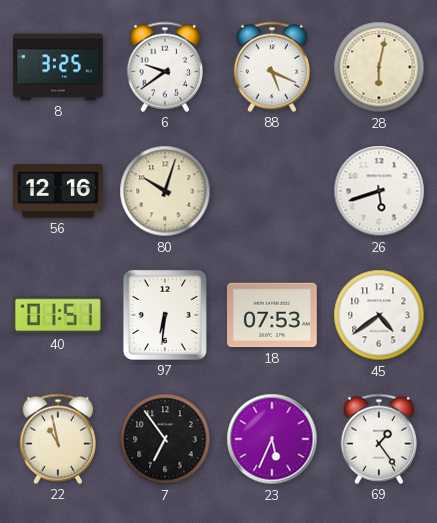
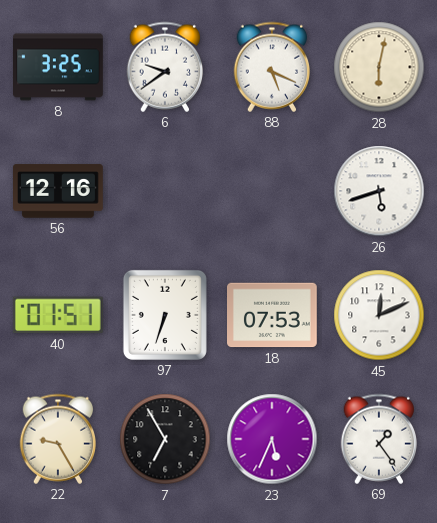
80: 10:03 -> none (165, 191)
97: 6:31 -> 6:33 (165, 315)
45: 4:39 -> 12:11 (379, 315)
22: 10:58 -> 9:25 (58, 439)
7: 6:54 -> 6:55 (165, 439)
